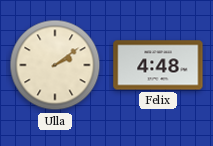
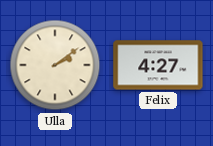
Felix: 4:48 -> 4:27 (158, 65)
